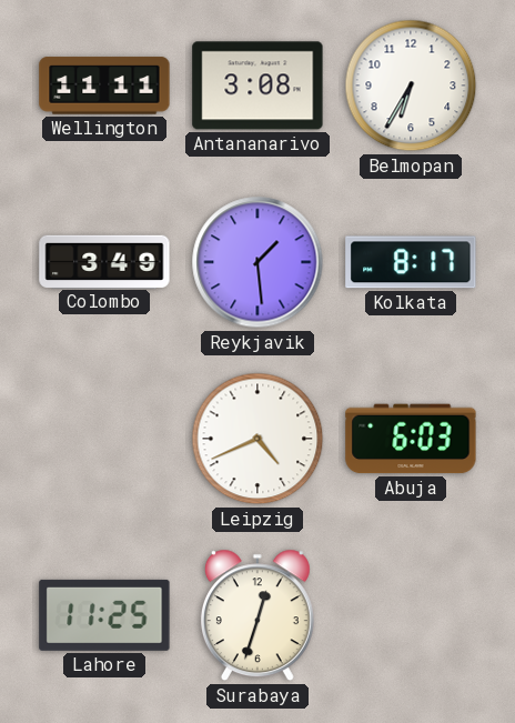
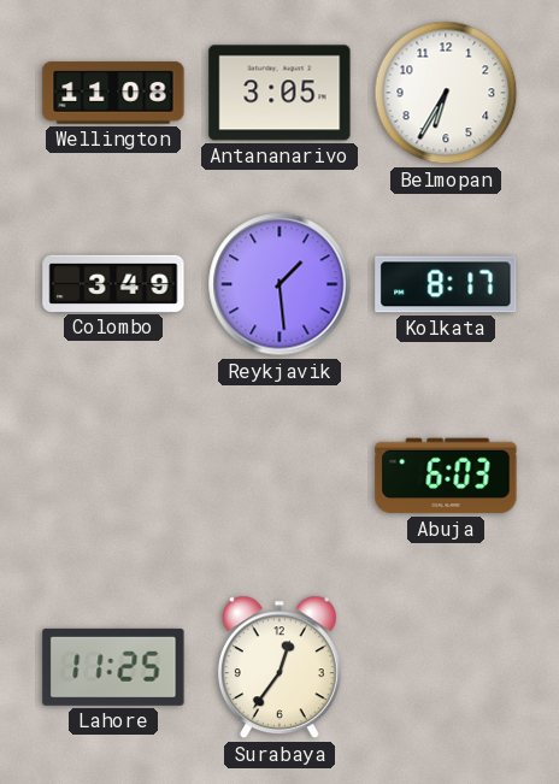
Wellington: 11:11 -> 11:08 (113, 93)
Antananarivo: 3:08 -> 3:05 (279, 93)
Leipzig: 4:41 -> none (257, 439)
Surabaya: 12:33 -> 12:36 (279, 667)
